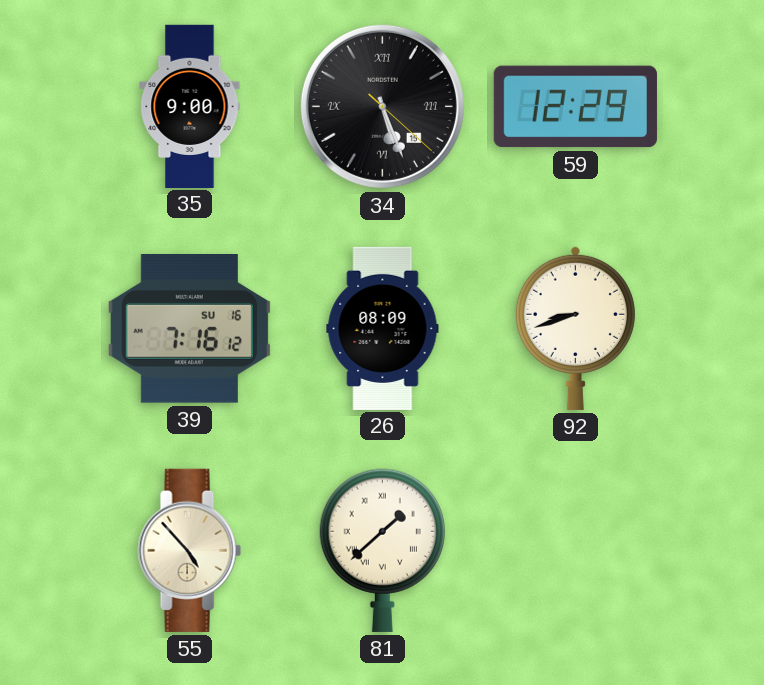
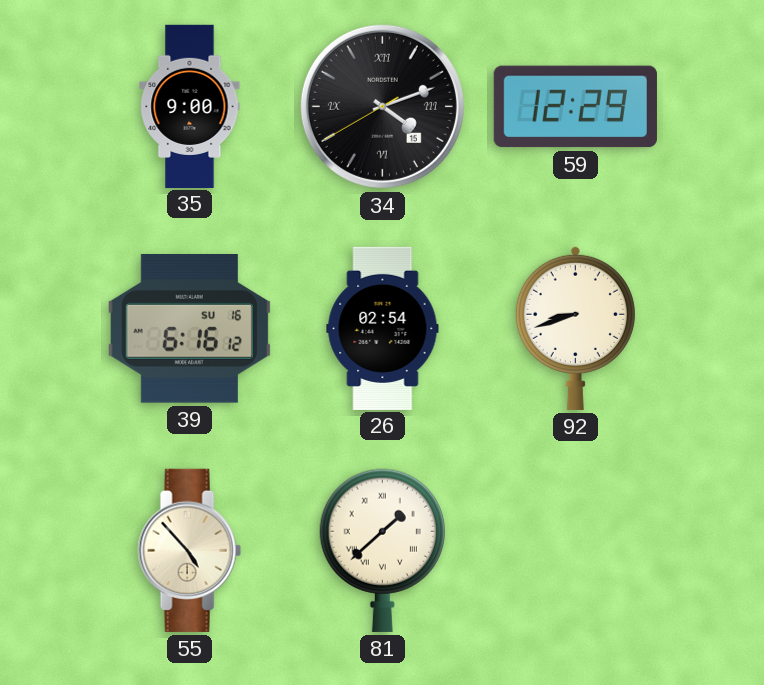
34: 5:26 -> 4:11 (382, 106)
39: 7:16 -> 6:16 (189, 329)
26: 08:09 -> 02:54 (383, 328)
